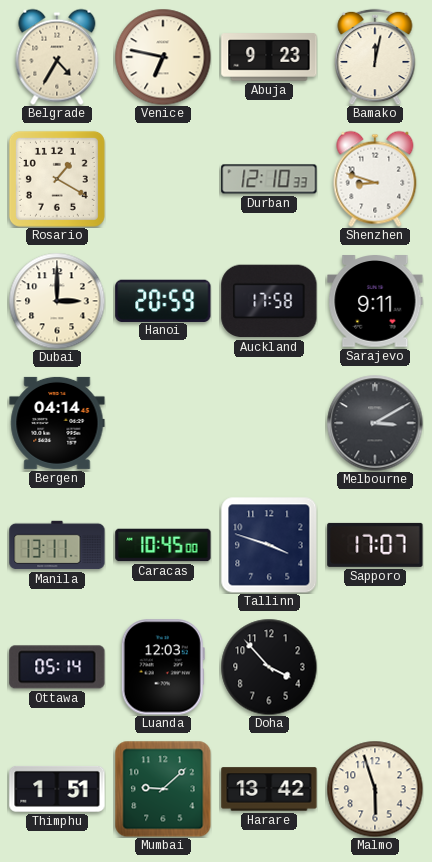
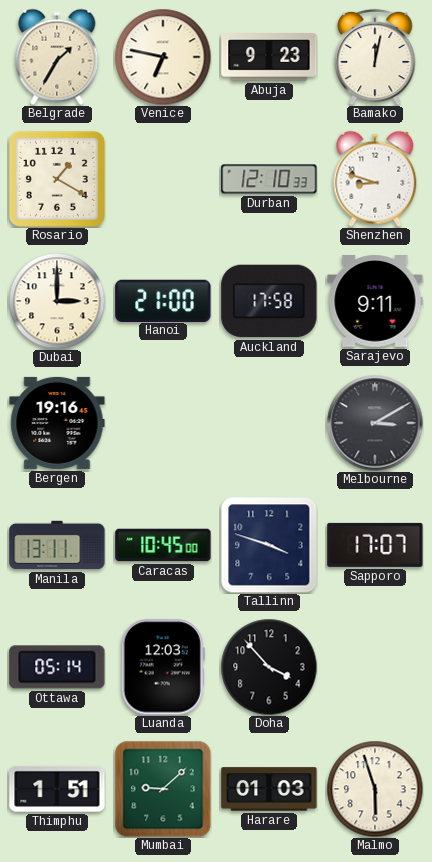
Belgrade: 4:35 -> 1:35 (57, 57)
Hanoi: 20:59 -> 21:00 (163, 300)
Bergen: 04:14 -> 19:16 (57, 423)
Harare: 13:42 -> 01:03 (269, 789)
